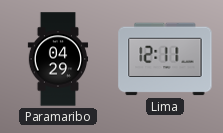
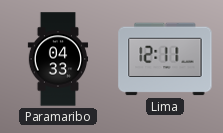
Paramaribo: 04:29 -> 04:33 (58, 59)
